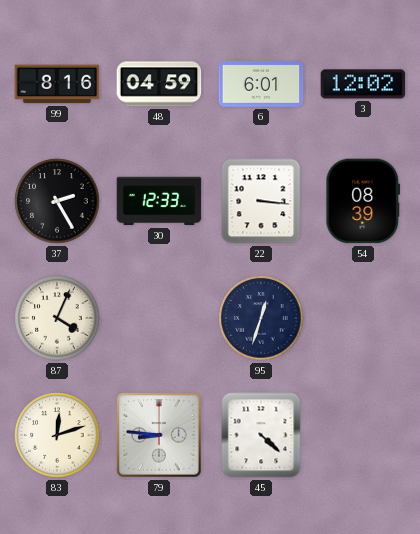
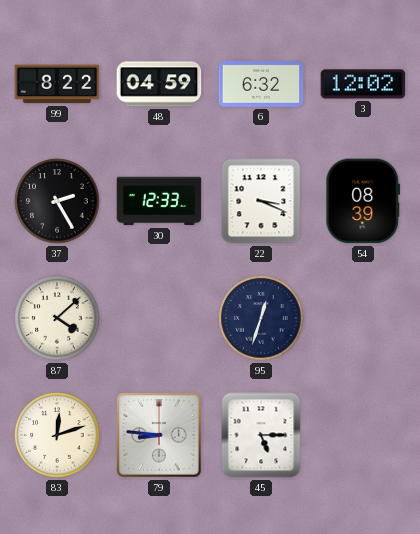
99: 8:16 -> 8:22 (57, 84)
6: 6:01 -> 6:32 (261, 85)
22: 3:16 -> 3:19 (261, 201)
87: 4:04 -> 4:08 (57, 318)
45: 4:22 -> 5:15 (261, 435)
